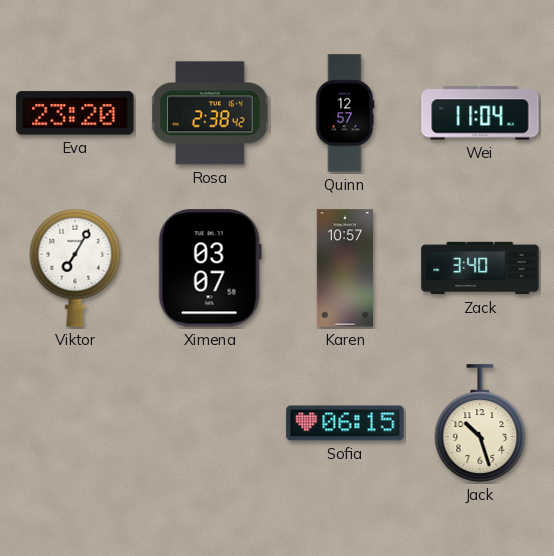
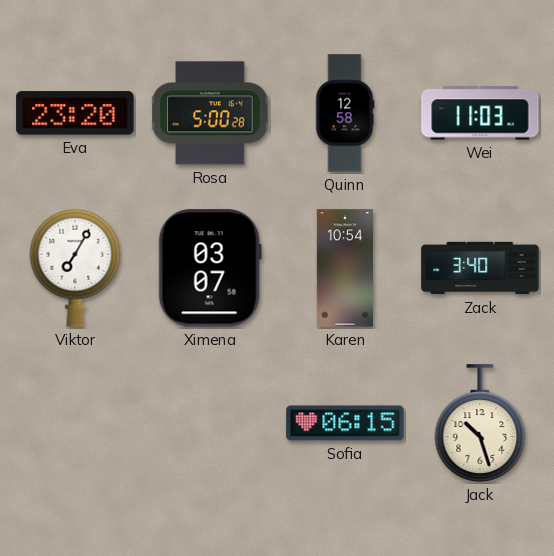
Rosa: 2:38 -> 5:00 (210, 113)
Quinn: 12:57 -> 12:58 (345, 113)
Wei: 11:04 -> 11:03 (480, 113)
Karen: 10:57 -> 10:54 (345, 268)
